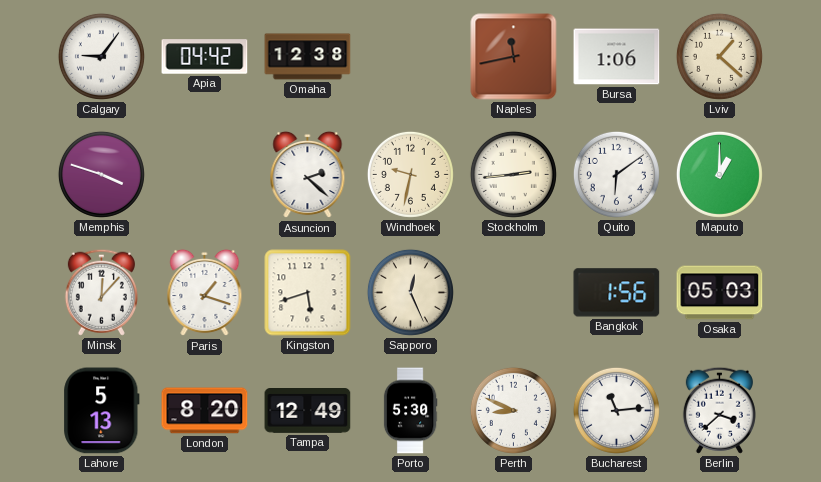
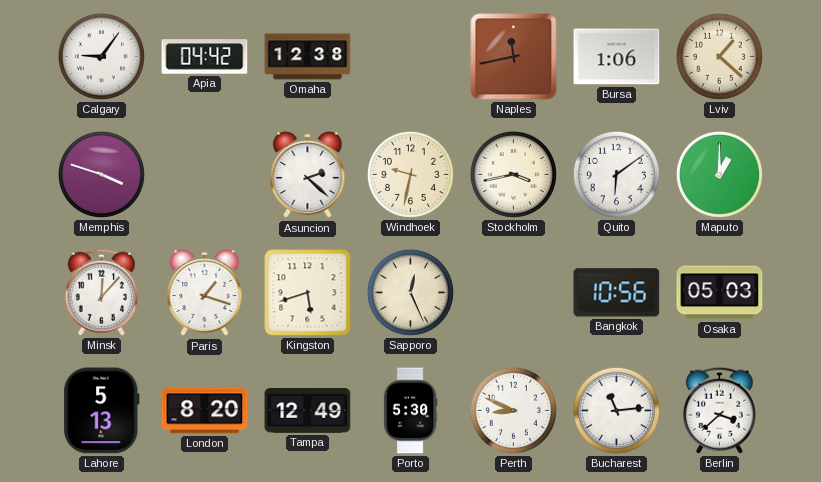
Stockholm: 2:44 -> 3:43 (513, 174)
Bangkok: 1:56 -> 10:56 (617, 293)
